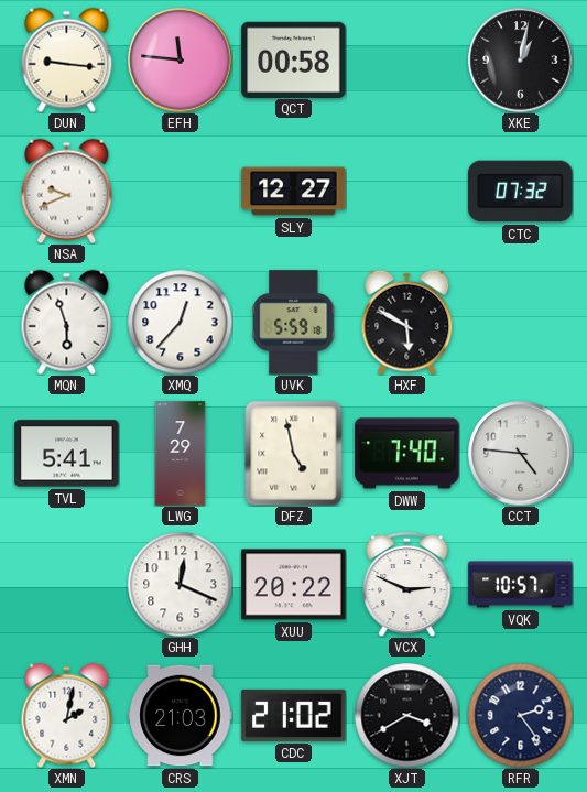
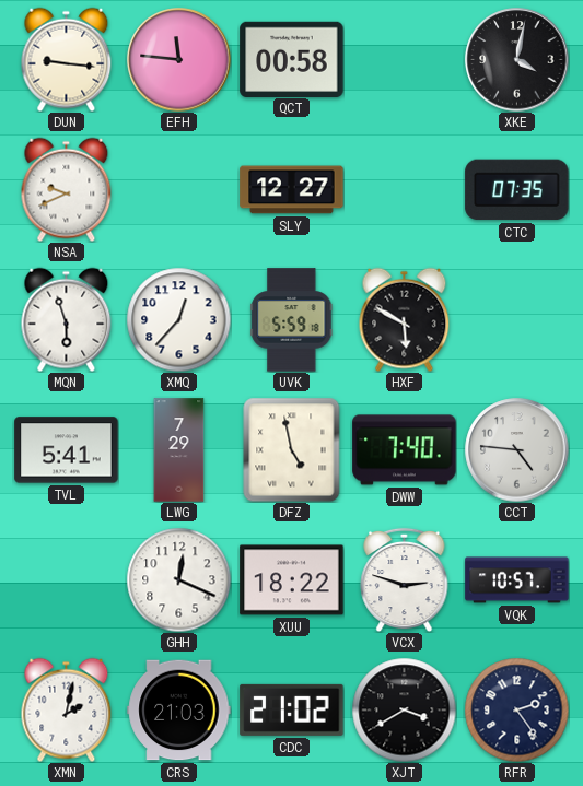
XKE: 1:02 -> 4:02 (517, 60)
CTC: 07:32 -> 07:35 (517, 190)
XUU: 20:22 -> 18:22 (292, 580)
VCX: 2:49 -> 2:48 (405, 579)
